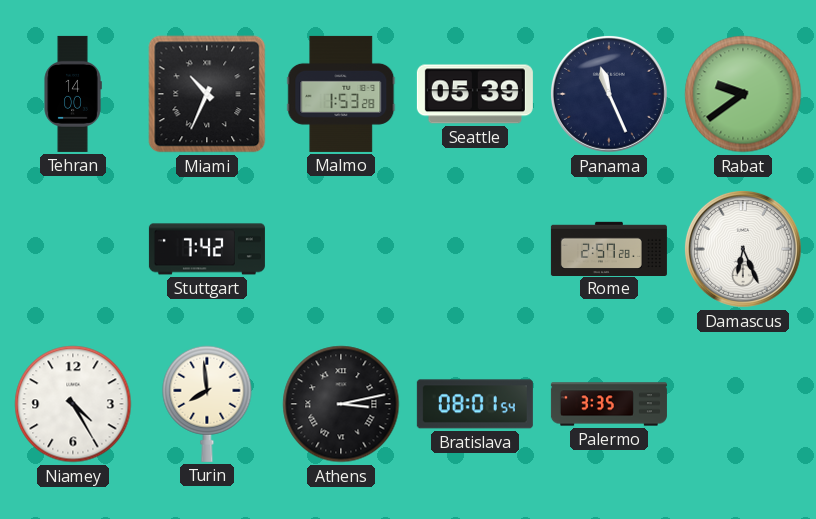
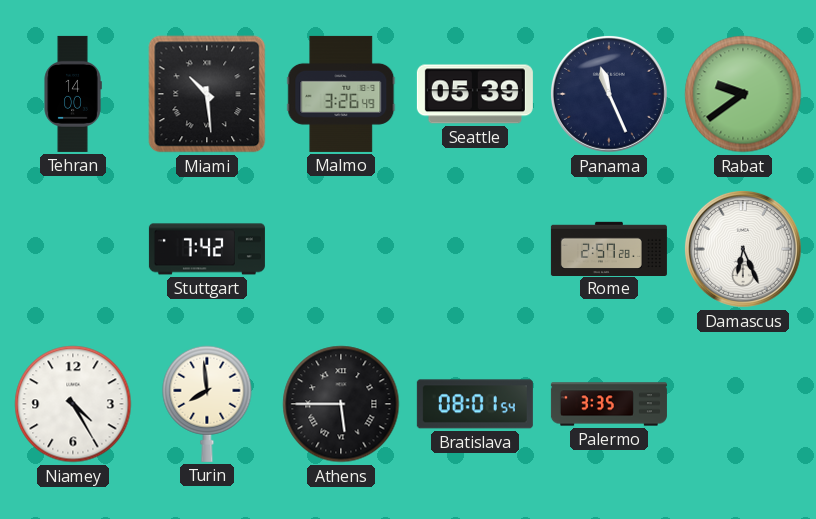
Miami: 10:34 -> 10:29 (207, 94)
Malmo: 1:53 -> 3:26 (341, 94)
Athens: 3:13 -> 5:45 (341, 404)
